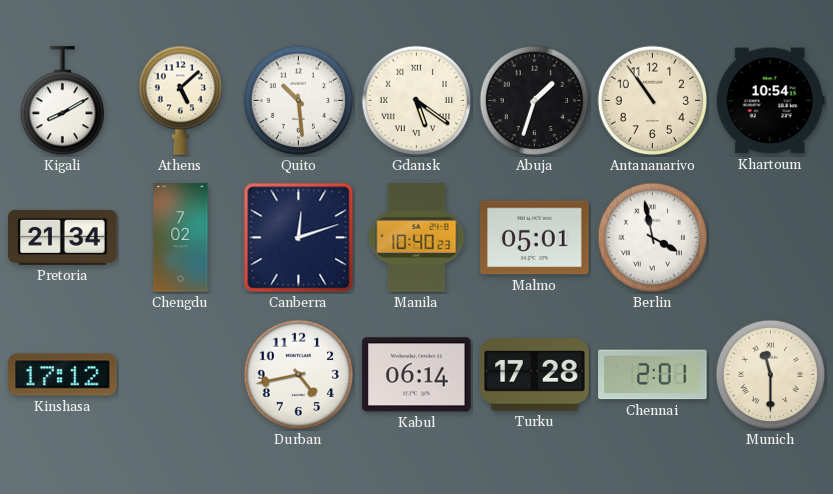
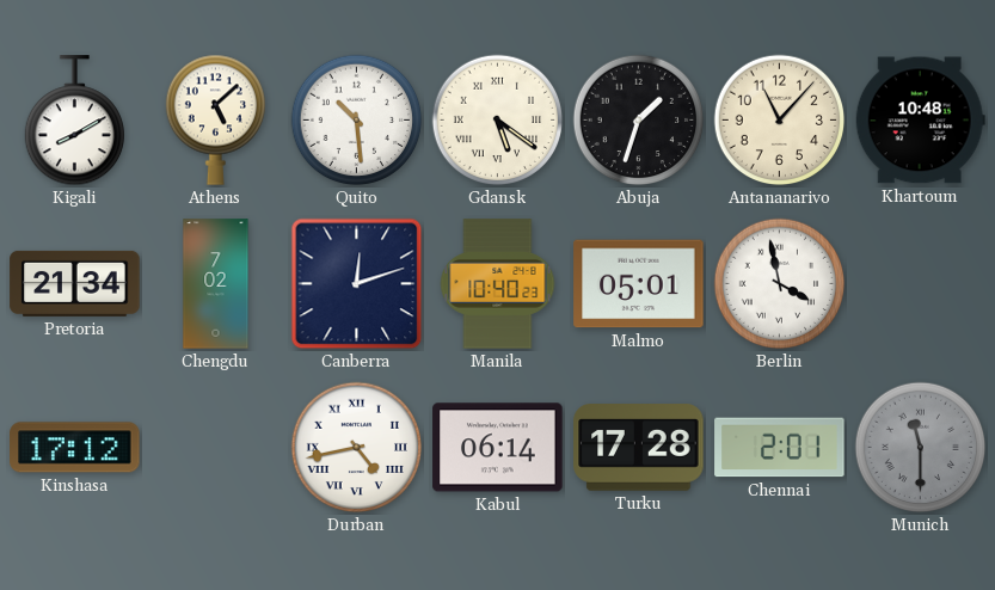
Antananarivo: 10:54 -> 11:07 (780, 121)
Khartoum: 10:54 -> 10:48 (920, 121)
Durban numerals: Arabic -> Roman (357, 448)
Munich dial: cream -> grey (921, 448)
